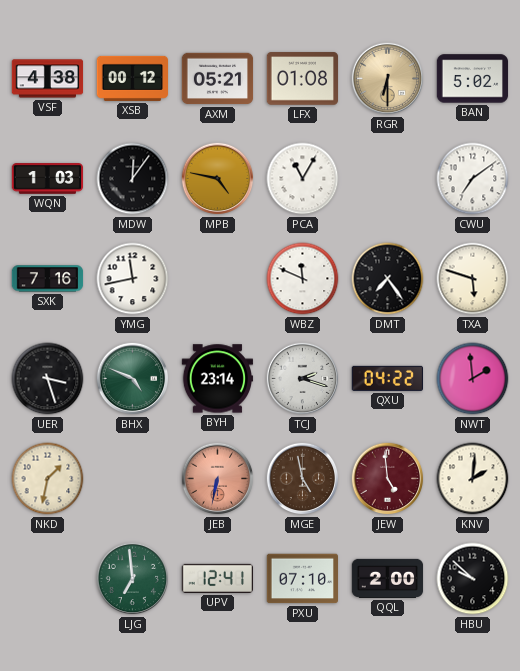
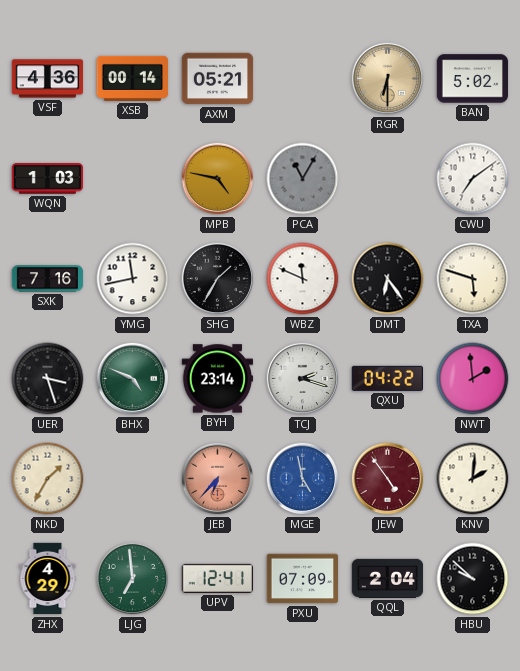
VSF: 4:38 -> 4:36 (48, 79)
XSB: 00:12 -> 00:14 (133, 78)
LFX: 01:08 -> none (303, 79)
MDW: 12:06 -> none (133, 179)
PCA dial: white -> grey (303, 179)
SHG: none -> 1:35 (218, 279)
DMT: 7:24 -> 6:24 (388, 279)
NKD: 1:32 -> 1:35 (48, 479)
JEB: 6:32 -> 6:37 (218, 479)
MGE dial: brown -> blue (303, 479)
JEW: 4:59 -> 4:54 (388, 479)
ZHX: none -> 4:29 (48, 579)
PXU: 07:10 -> 07:09 (303, 579)
QQL: 2:00 -> 2:04 (388, 578)
